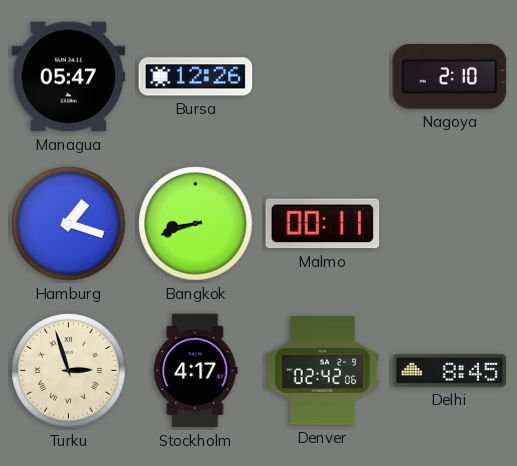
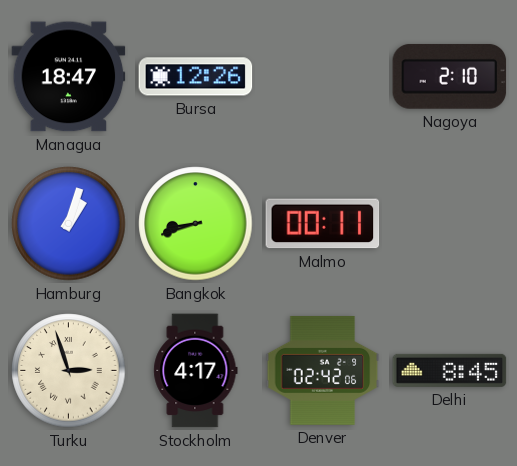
Managua: 05:47 -> 18:47 (69, 77)
Hamburg: 1:18 -> 1:03 (69, 224)
